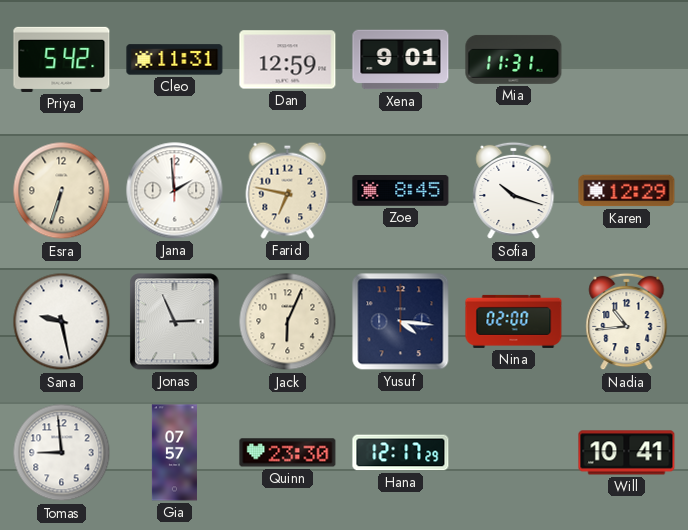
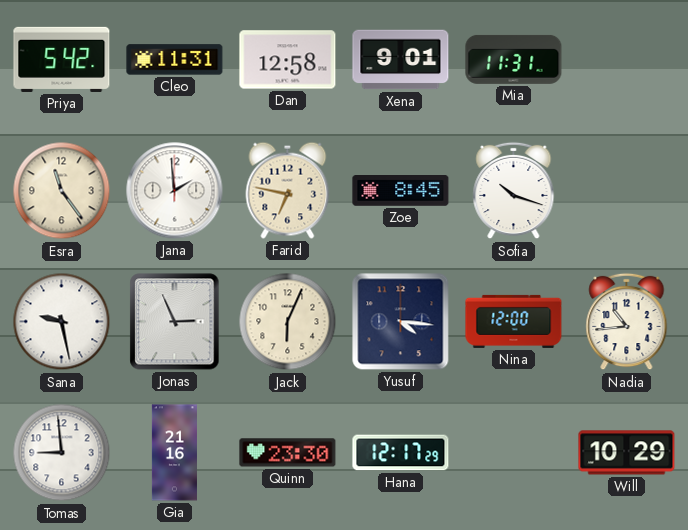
Dan: 12:59 -> 12:58 (288, 60)
Esra: 6:33 -> 11:24 (62, 191)
Karen: 12:29 -> none (627, 191)
Nina: 02:00 -> 12:00 (514, 321)
Gia: 07:57 -> 21:16 (174, 453)
Will: 10:41 -> 10:29 (627, 453)
